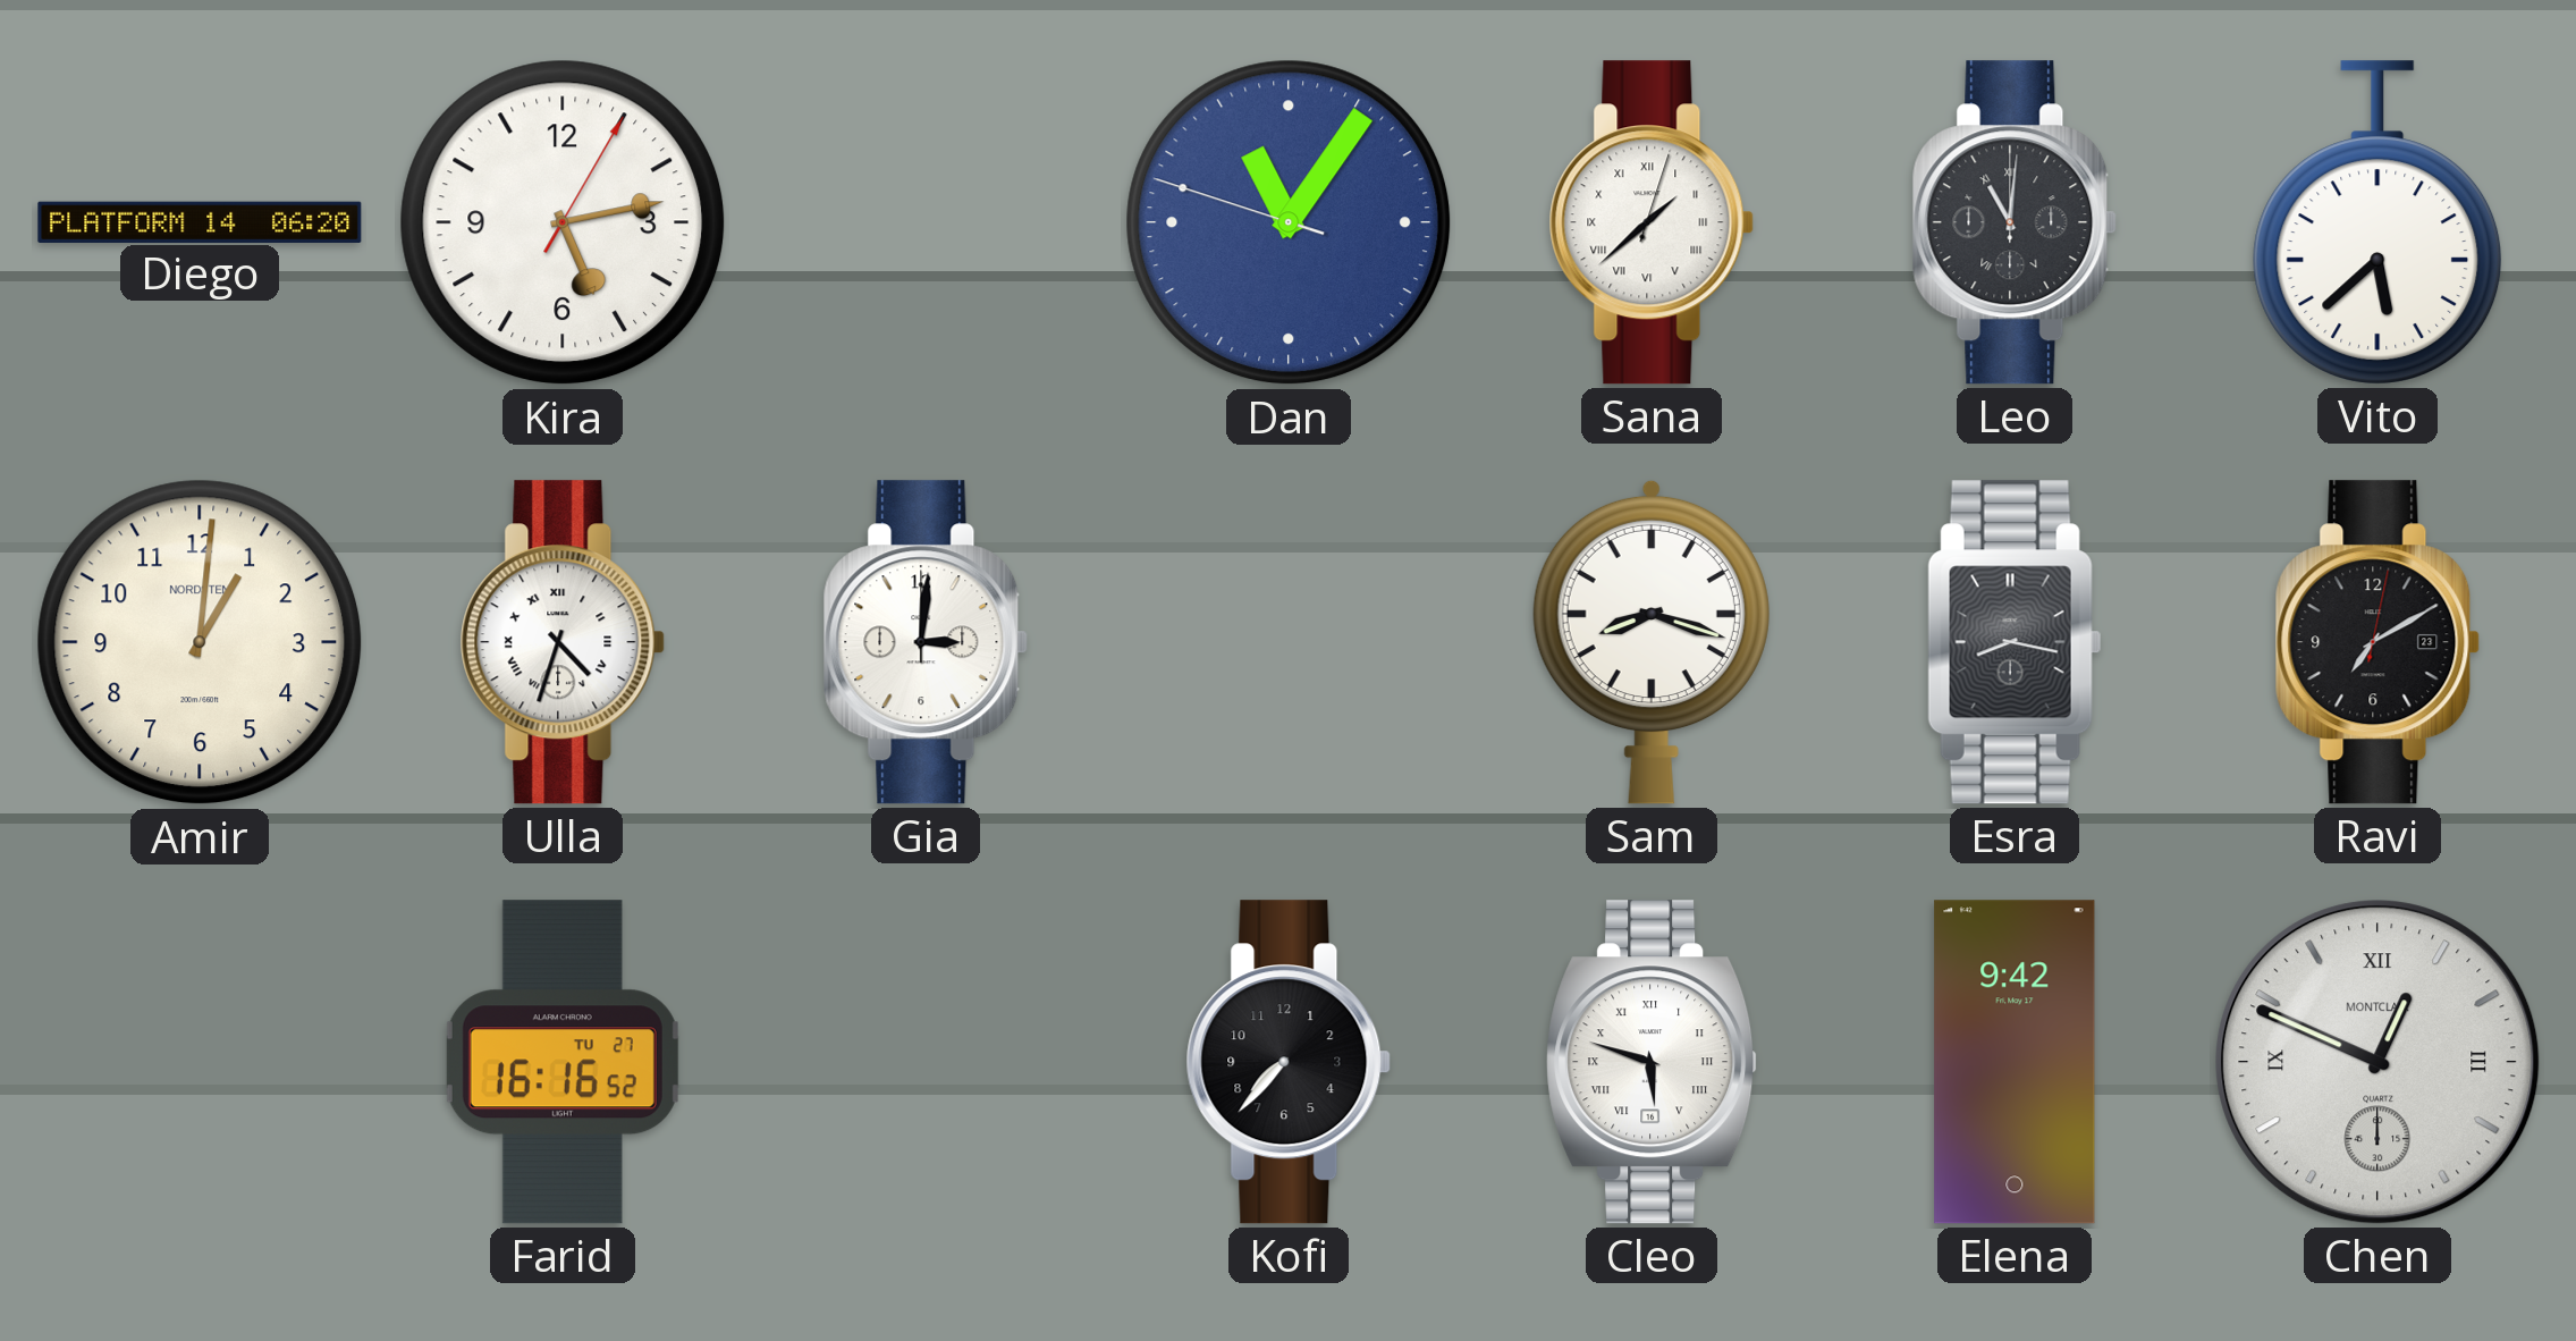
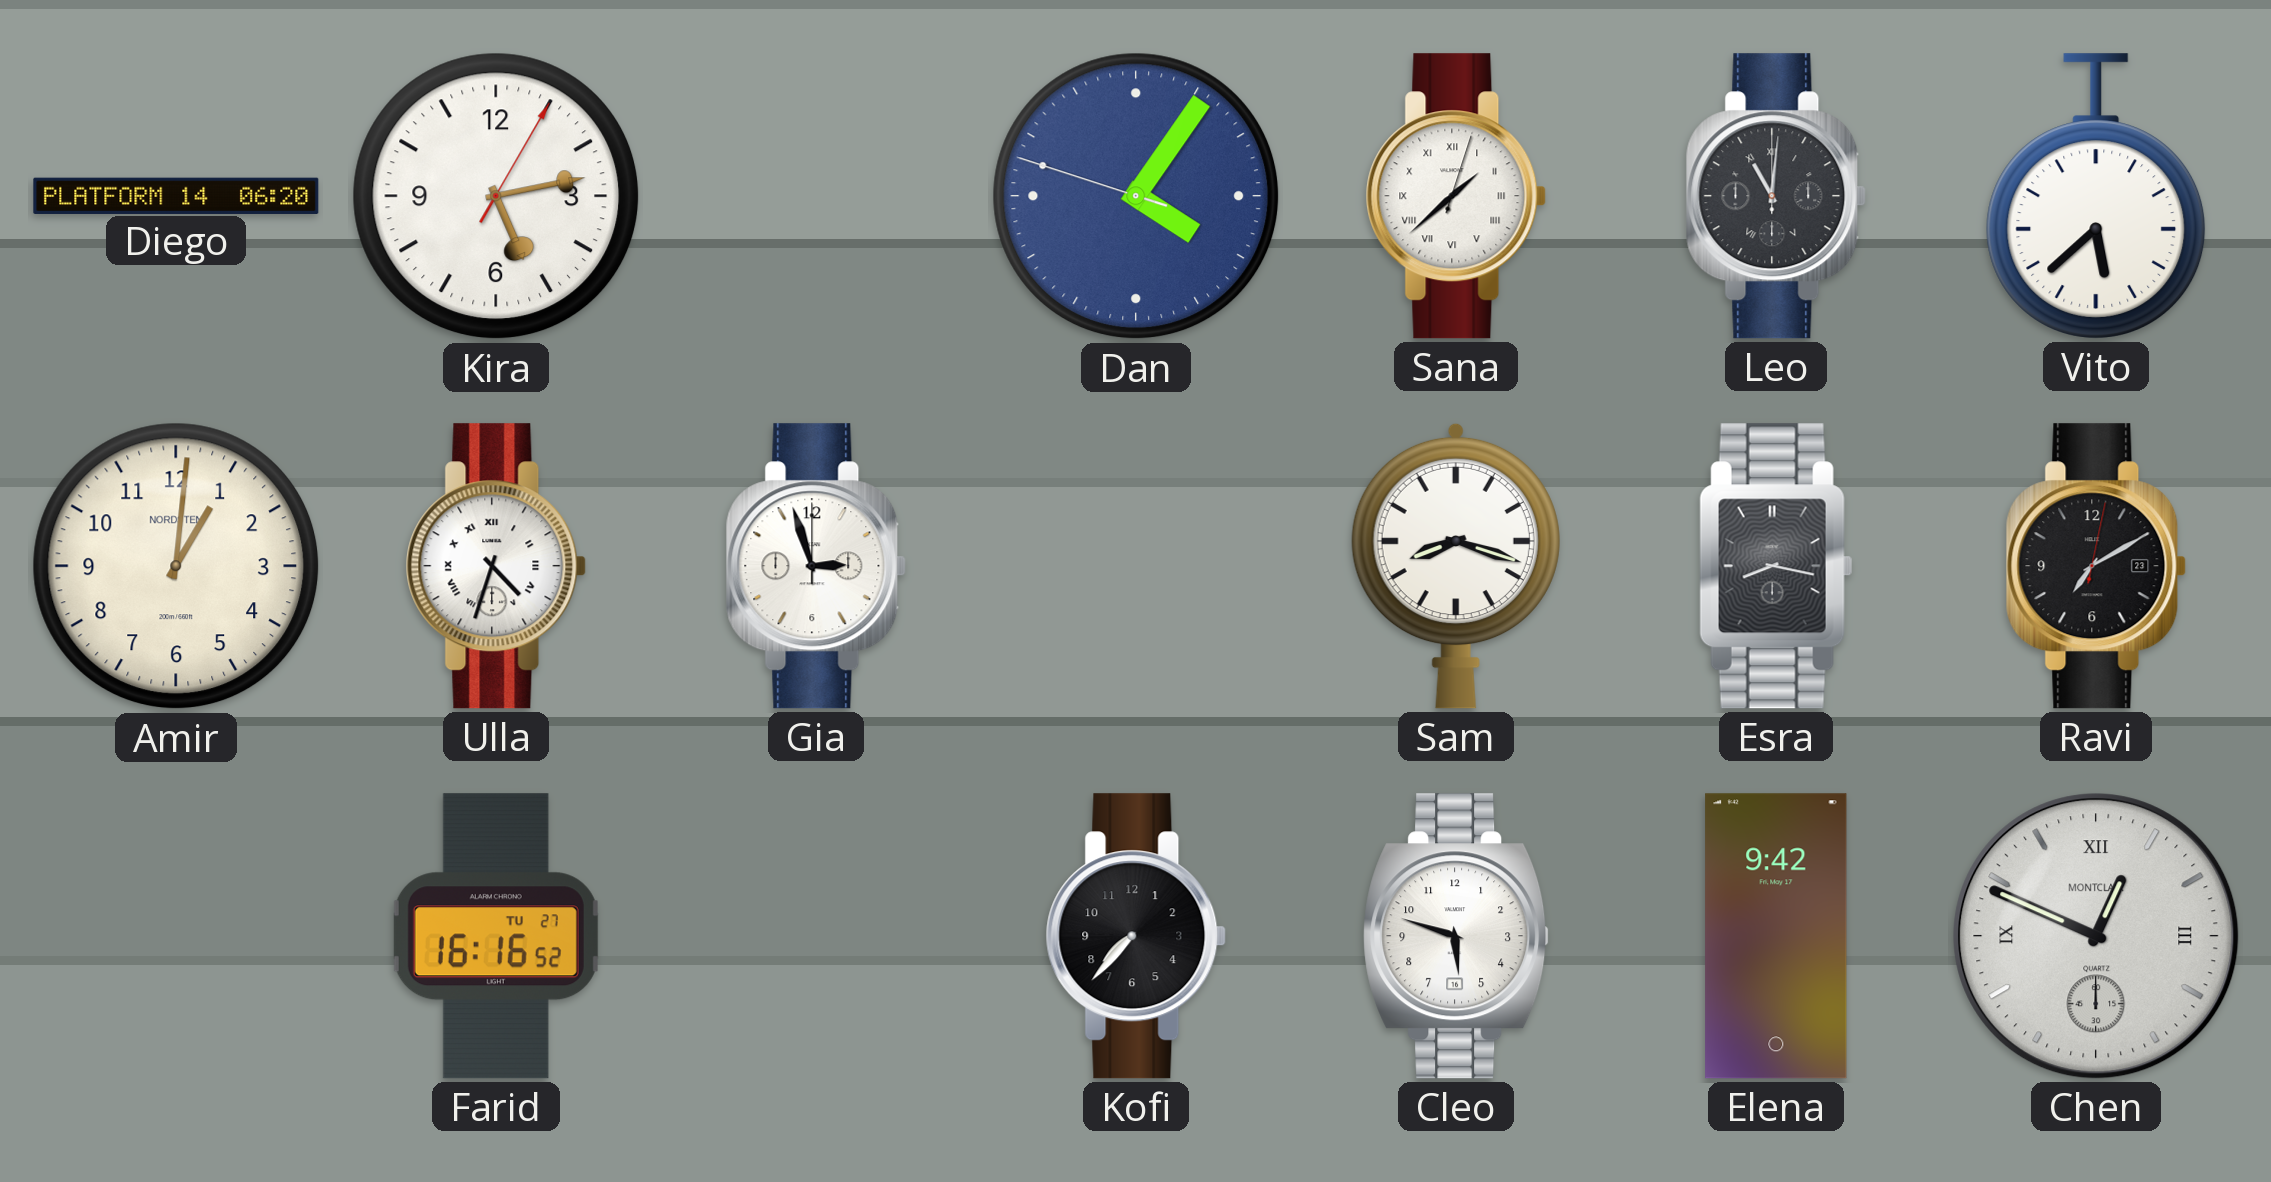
Dan: 11:05 -> 4:05 (1136, 196)
Gia: 3:01 -> 2:57 (816, 566)
Cleo numerals: Roman -> Arabic (1457, 936)
